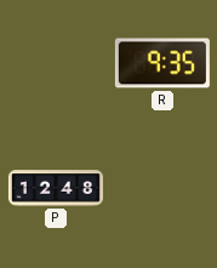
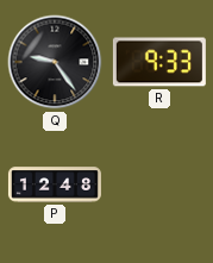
Q: none -> 9:24 (55, 62)
R: 9:35 -> 9:33 (159, 62)
